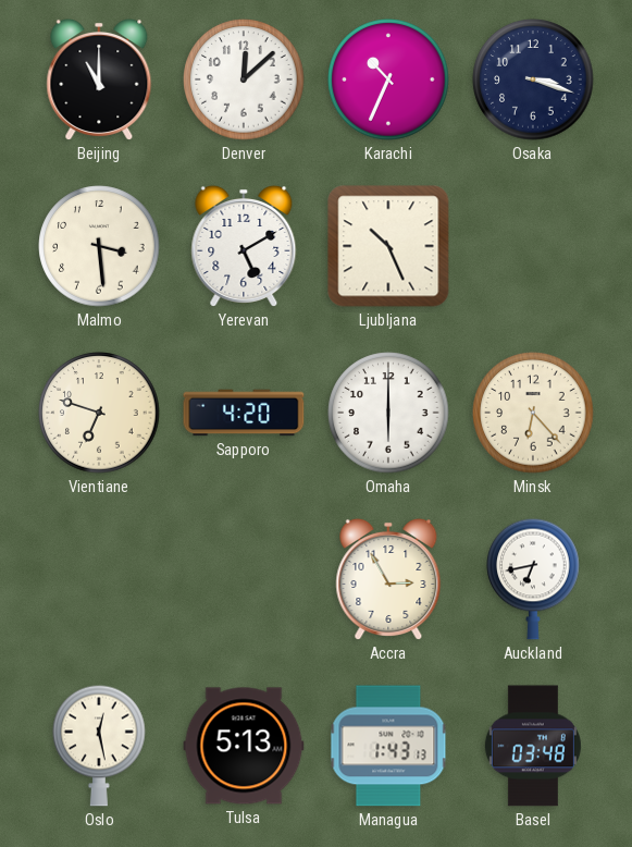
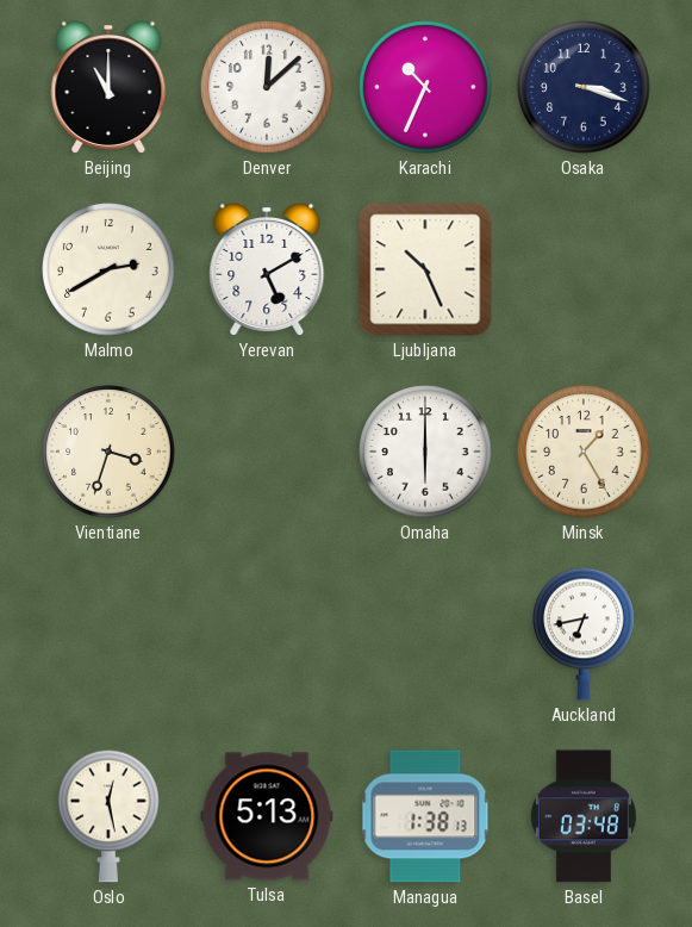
Malmo: 3:29 -> 2:40 (108, 269)
Vientiane: 6:48 -> 3:33 (108, 452)
Sapporo: 4:20 -> none (244, 413)
Minsk: 6:23 -> 1:25 (584, 452)
Accra: 2:55 -> none (388, 579)
Managua: 1:43 -> 1:38 (425, 816)
